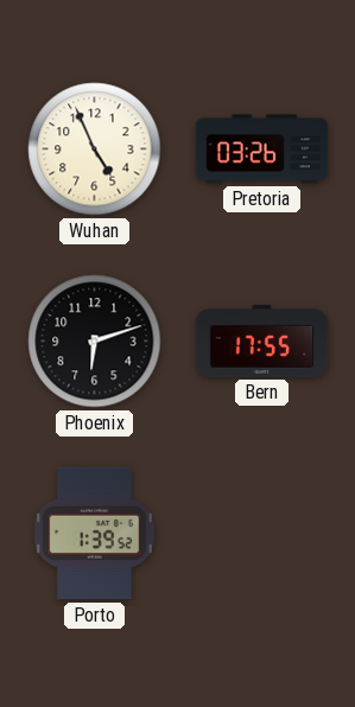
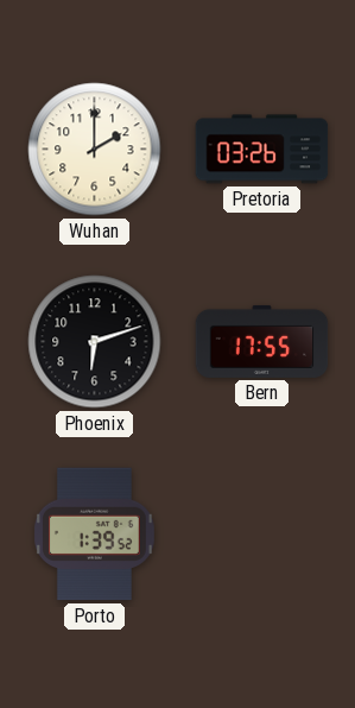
Wuhan: 4:56 -> 2:00 (95, 150)
